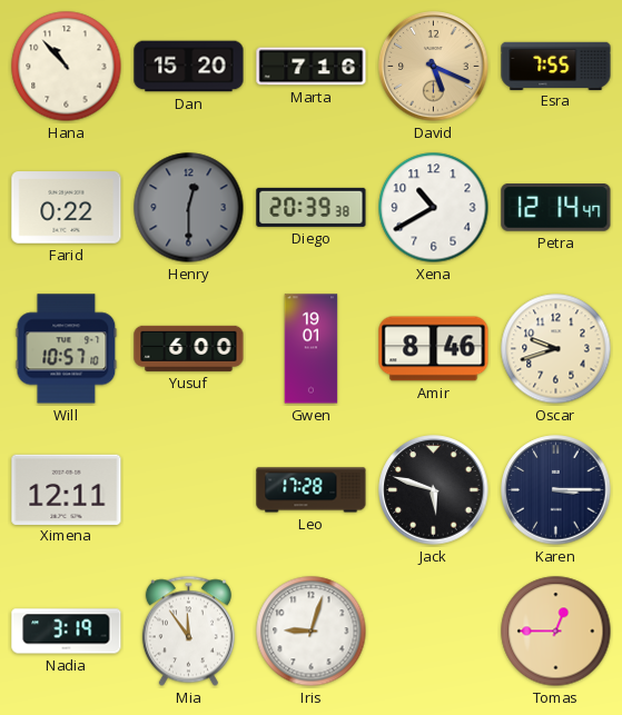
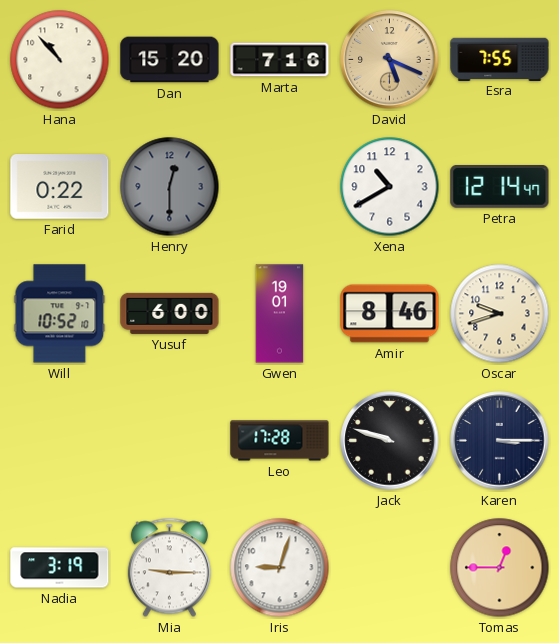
Diego: 20:39 -> none (312, 207)
Will: 10:57 -> 10:52 (60, 314)
Ximena: 12:11 -> none (67, 489)
Jack: 5:48 -> 9:48 (390, 441)
Mia: 11:54 -> 9:15 (169, 568)
